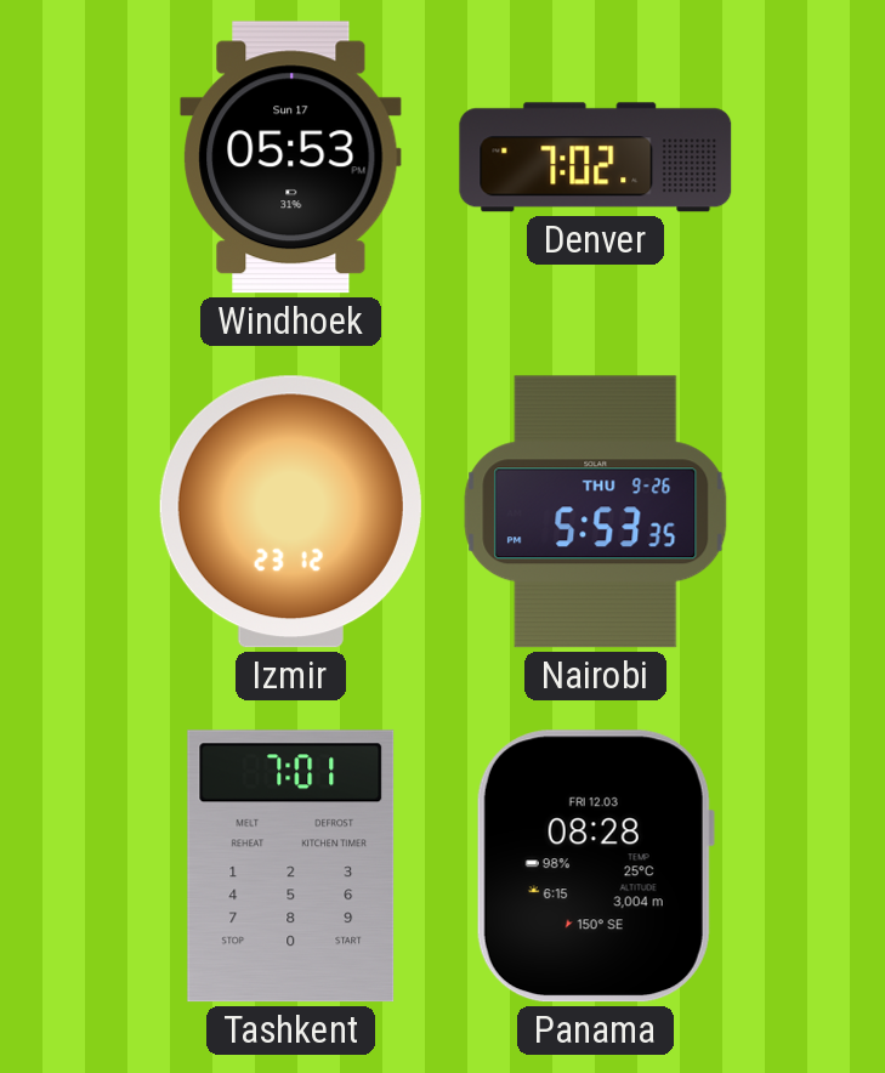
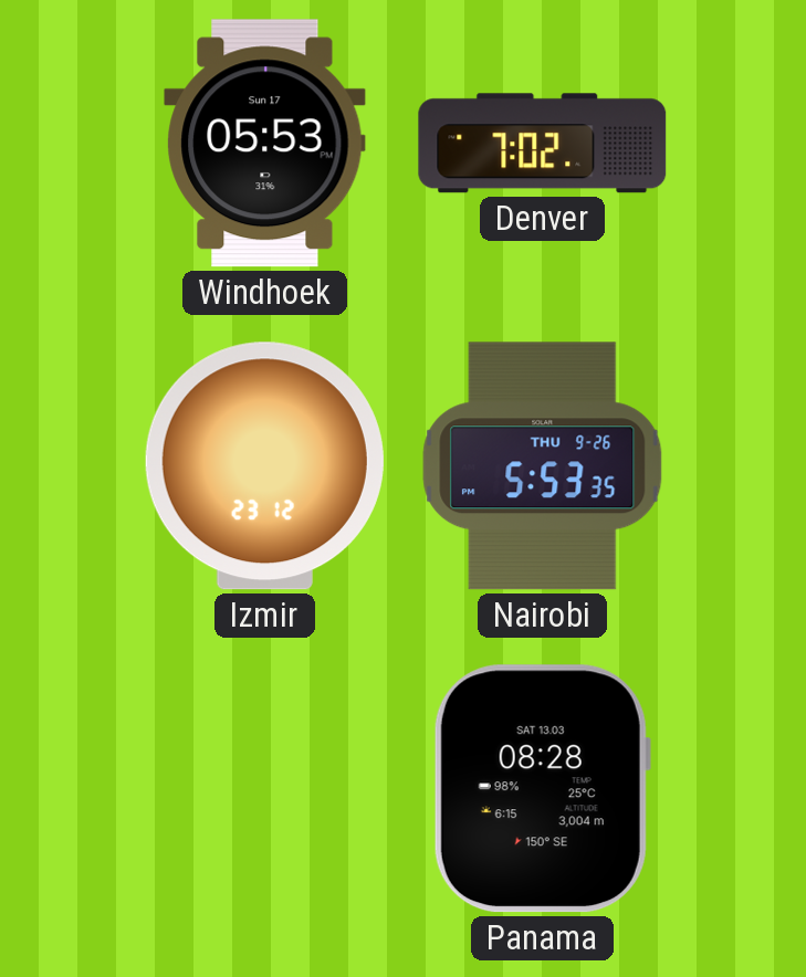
Tashkent: 7:01 -> none (291, 867)
Panama date: FRI 12.03 -> SAT 13.03 (542, 789)
